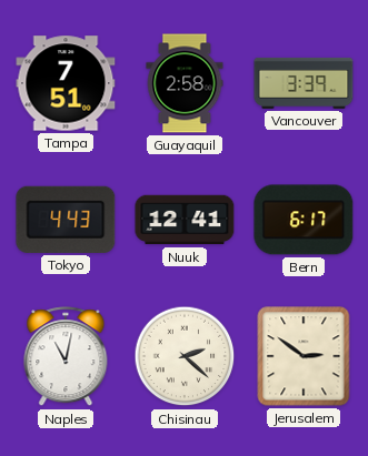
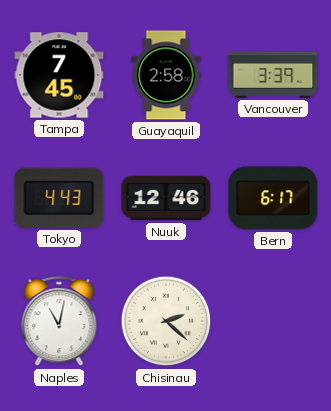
Tampa: 7:51 -> 7:45 (59, 75)
Nuuk: 12:41 -> 12:46 (166, 198)
Jerusalem: 2:51 -> none (304, 356)
